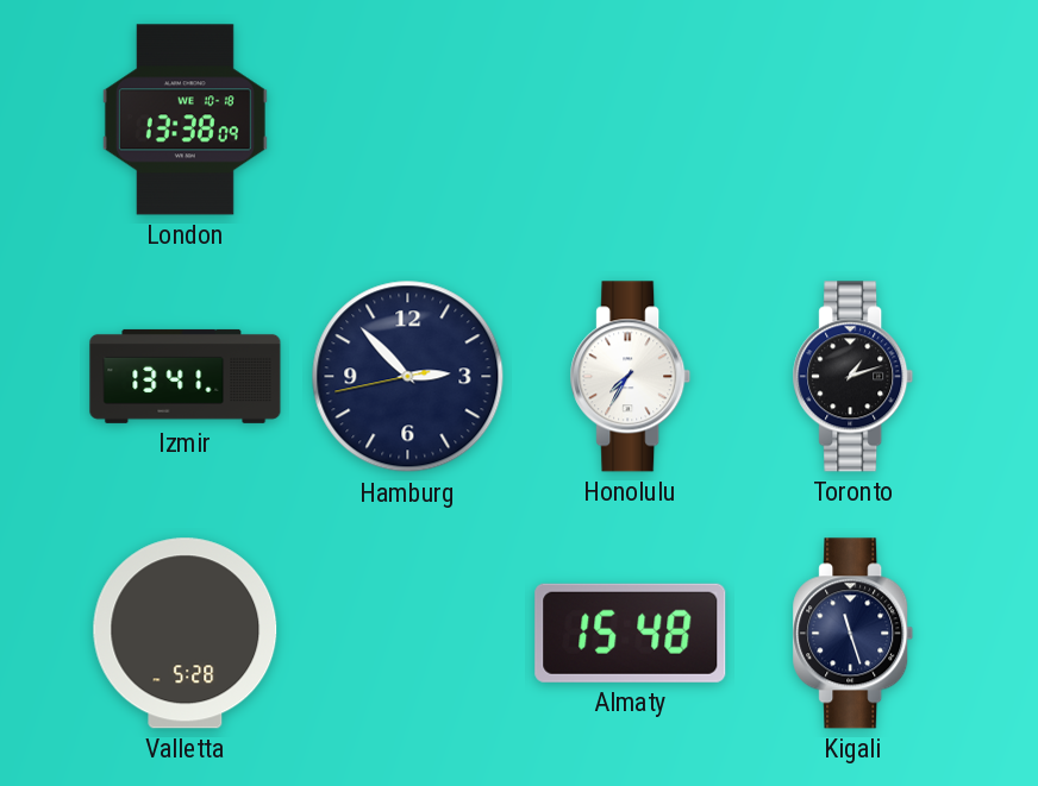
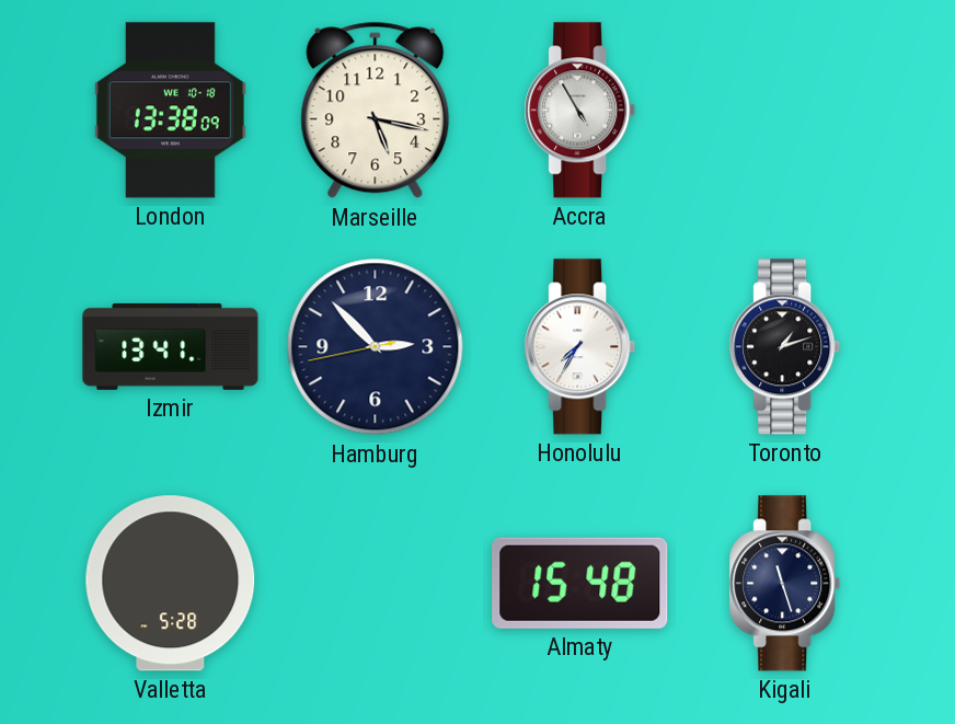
Marseille: none -> 5:17 (376, 111)
Accra: none -> 4:55 (580, 111)
